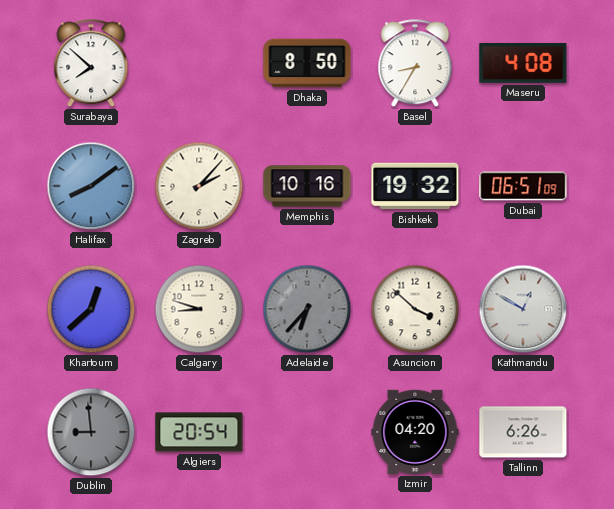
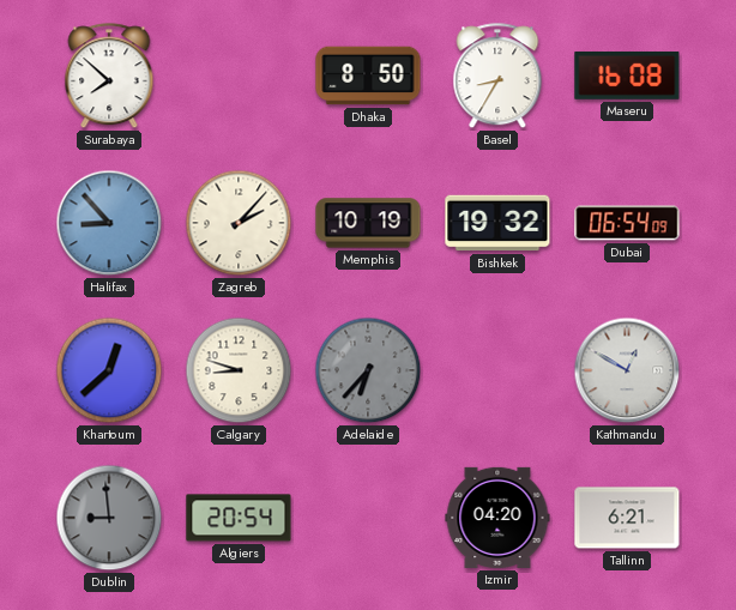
Maseru: 4:08 -> 16:08 (627, 76)
Halifax: 8:09 -> 8:53 (109, 223)
Memphis: 10:16 -> 10:19 (368, 223)
Dubai: 06:51 -> 06:54 (627, 223)
Asuncion: 3:52 -> none (415, 309)
Tallinn: 6:26 -> 6:21 (627, 518)
